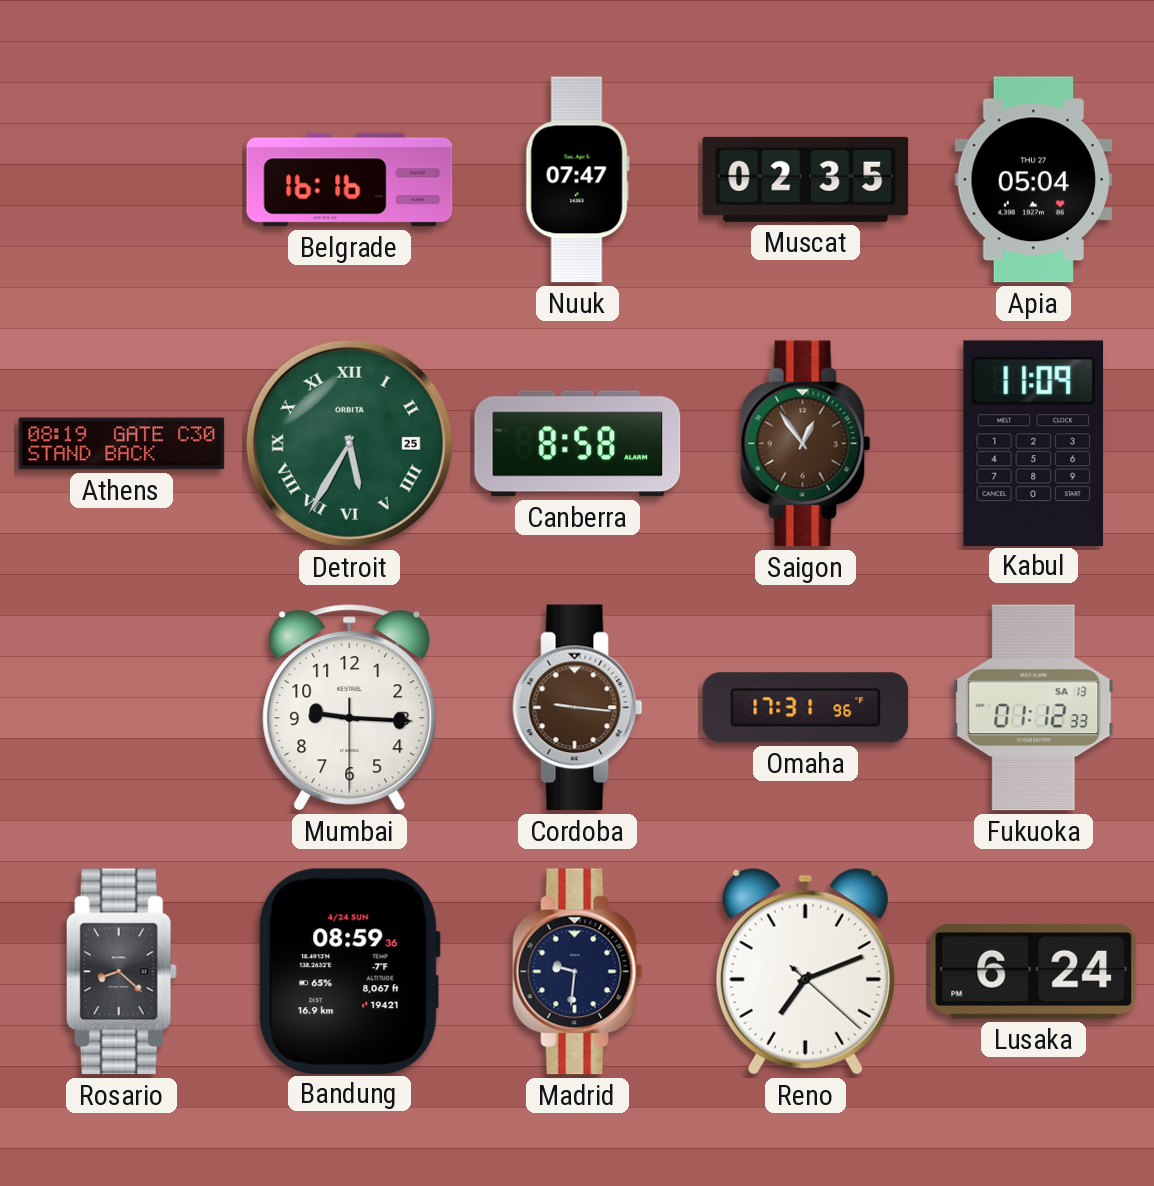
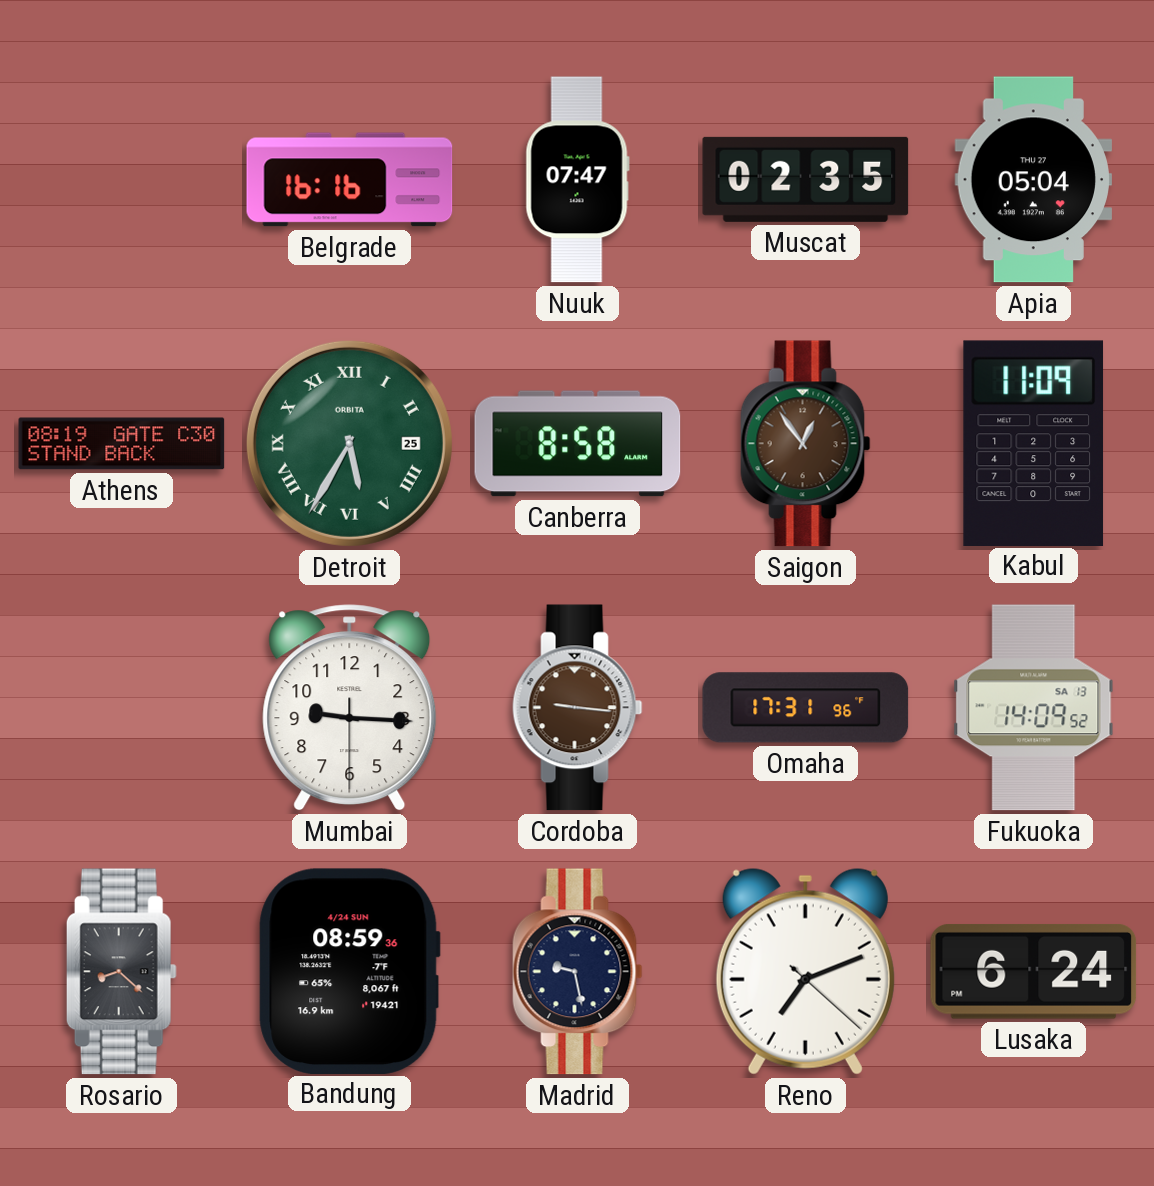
Fukuoka: 01:12 -> 14:09 (1034, 708)
Madrid: 9:31 -> 9:28 (578, 972)
